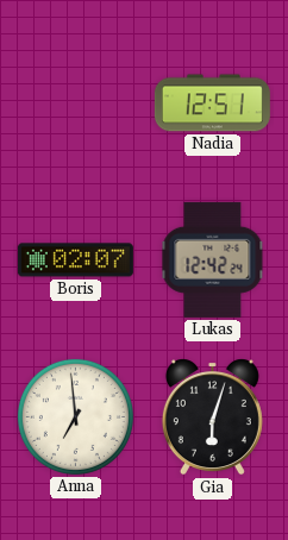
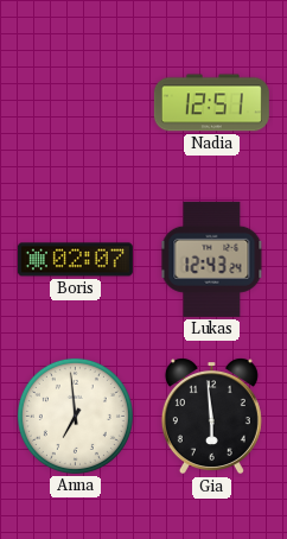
Lukas: 12:42 -> 12:43 (212, 259)
Gia: 6:03 -> 5:59 (211, 417)
